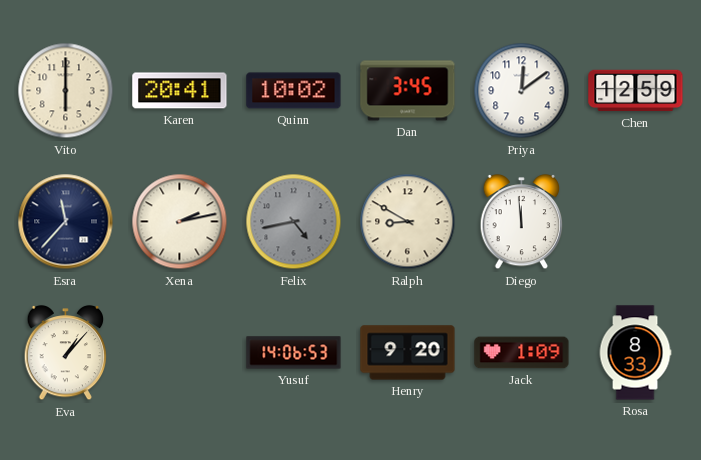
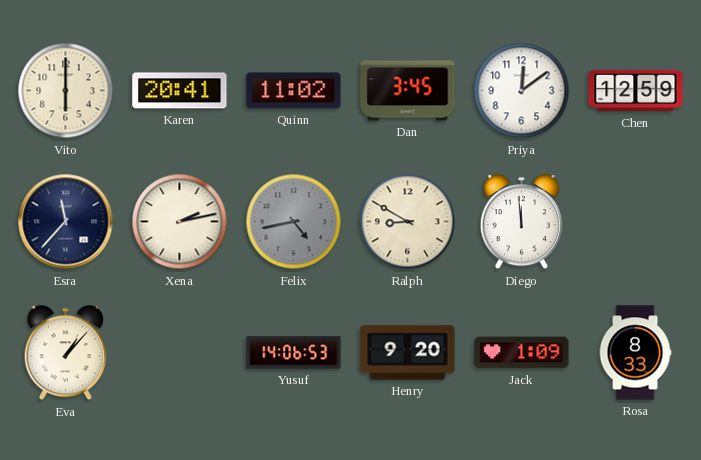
Quinn: 10:02 -> 11:02 (294, 91)
